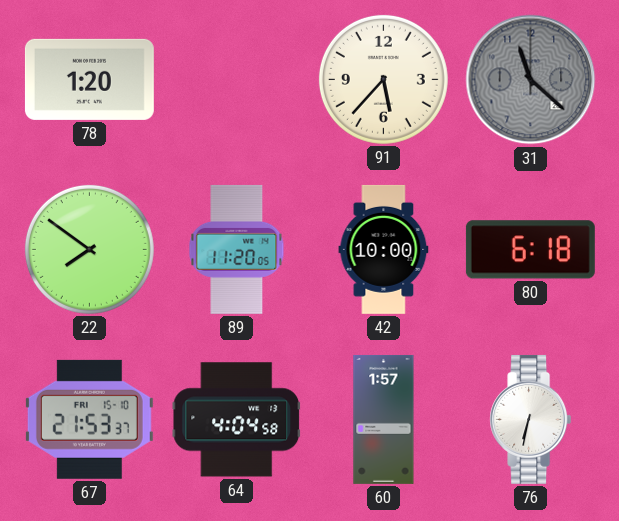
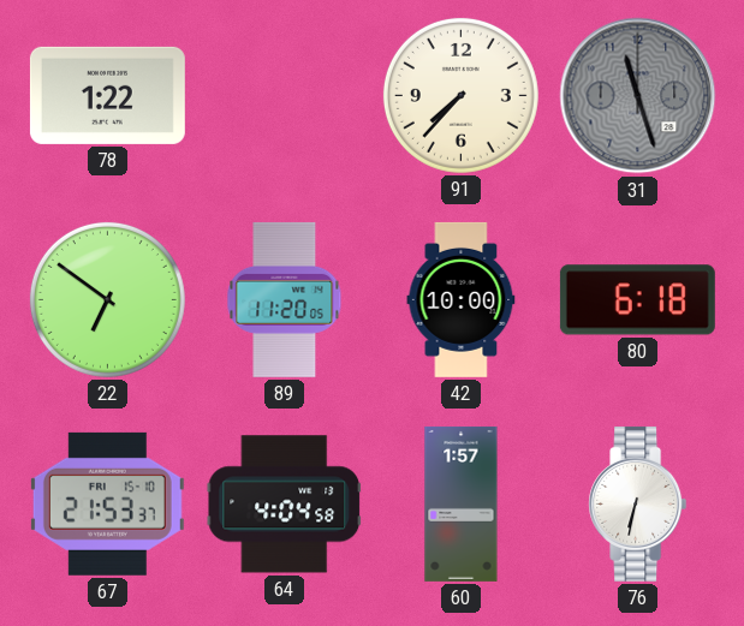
78: 1:20 -> 1:22 (107, 95)
91: 5:37 -> 7:37 (460, 95)
31: 11:22 -> 11:27 (638, 96)
22: 7:51 -> 6:51 (107, 299)
